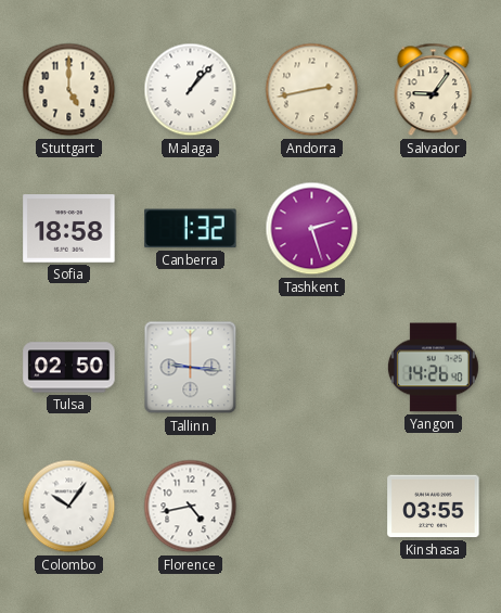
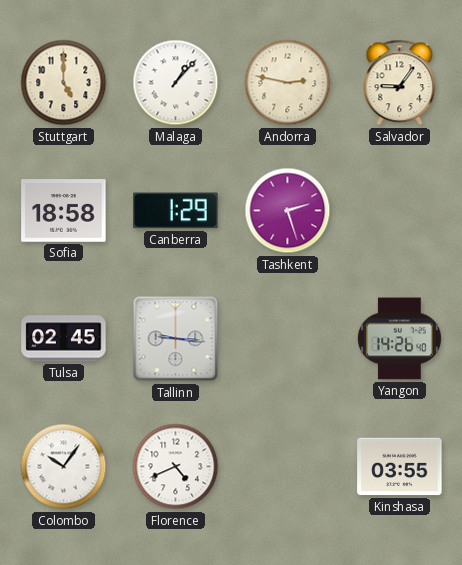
Andorra: 2:43 -> 2:47 (288, 83)
Canberra: 1:32 -> 1:29 (176, 211)
Tulsa: 02:50 -> 02:45 (64, 339)
Florence: 4:43 -> 4:41 (176, 467)
